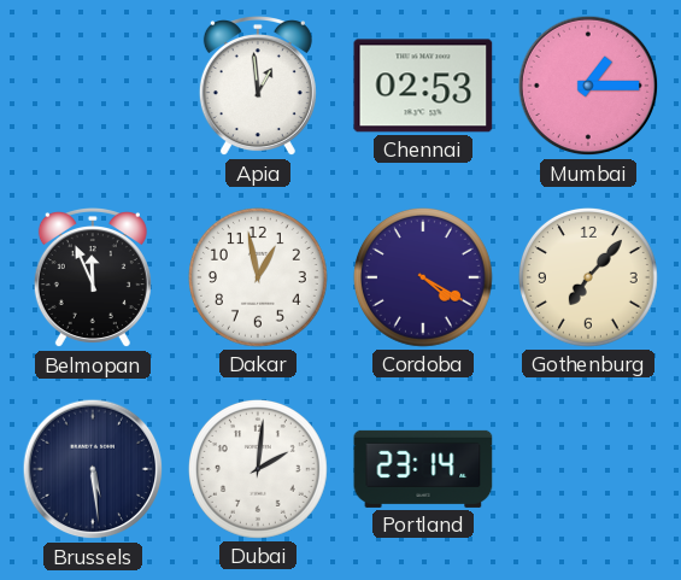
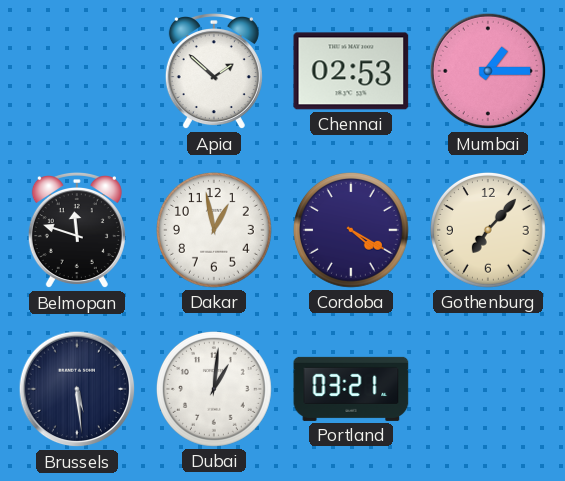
Apia: 12:59 -> 1:52 (214, 72)
Belmopan: 11:56 -> 11:48 (77, 231)
Dubai: 2:01 -> 1:01 (214, 389)
Portland: 23:14 -> 03:21 (351, 389)
